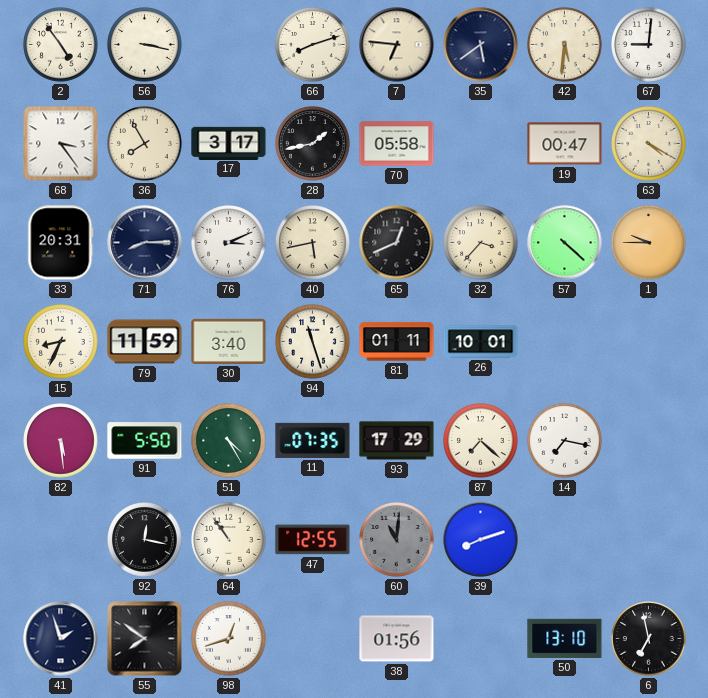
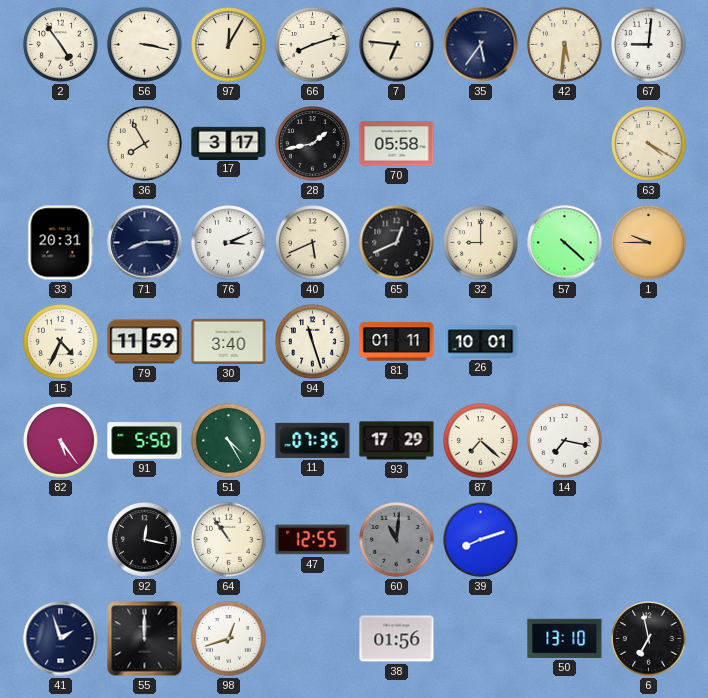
97: none -> 12:05 (229, 45)
35: 5:39 -> 5:36 (481, 45)
68: 3:24 -> none (61, 144)
19: 00:47 -> none (565, 144)
40: 5:43 -> 5:41 (313, 243)
32: 3:37 -> 9:00 (481, 243)
15: 8:34 -> 4:34 (61, 342)
82: 5:29 -> 5:24 (61, 441)
55: 7:51 -> 12:00 (145, 639)
